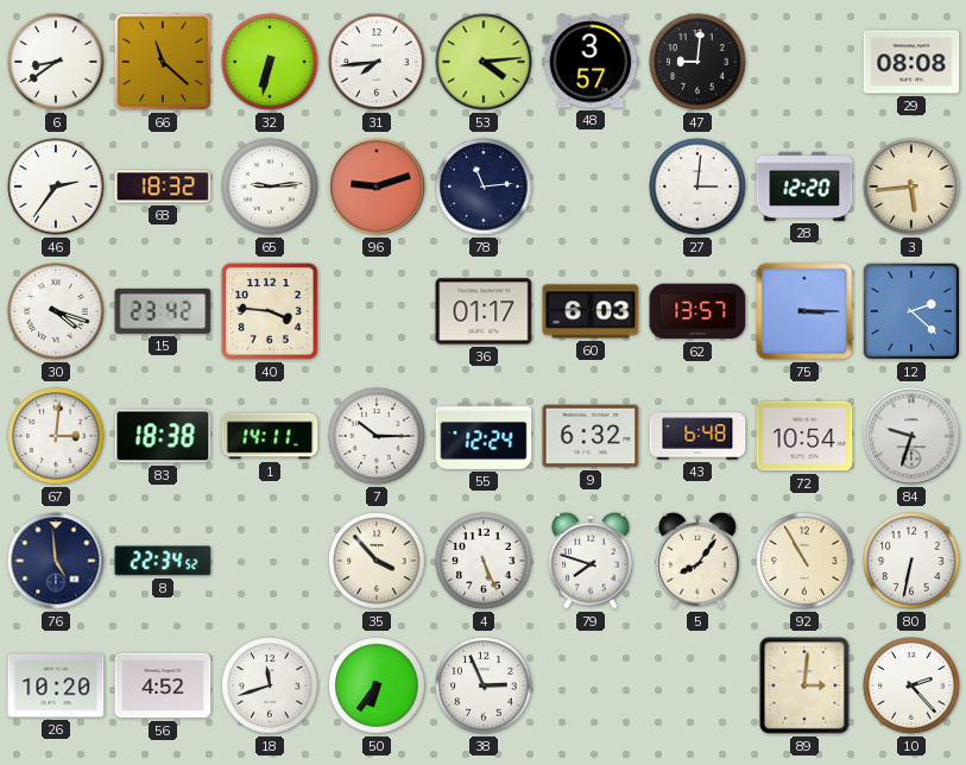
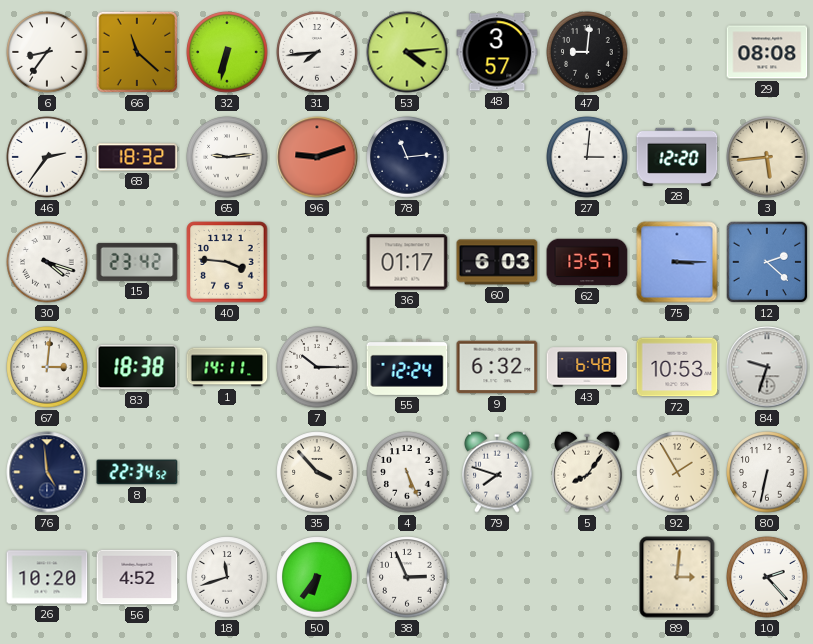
6: 8:39 -> 8:36 (47, 52)
72: 10:54 -> 10:53 (677, 367)
92: 10:55 -> 1:55 (677, 472)
